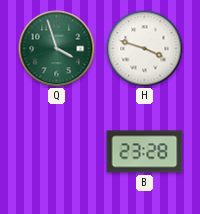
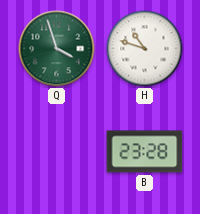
H: 3:48 -> 10:48 (145, 49)
